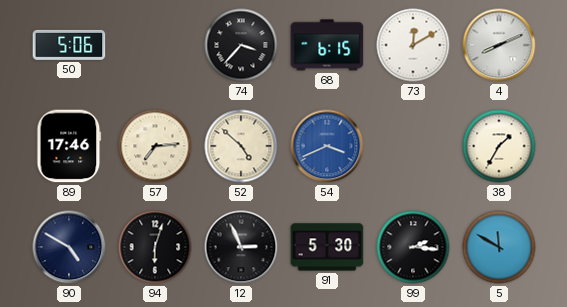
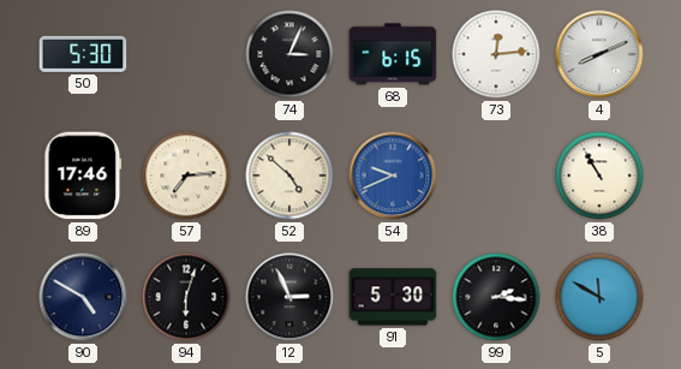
50: 5:06 -> 5:30 (83, 54)
74: 3:37 -> 3:04 (289, 54)
73: 12:10 -> 12:14 (496, 54)
54: 3:41 -> 9:41 (393, 175)
38: 1:35 -> 10:55 (599, 175)
